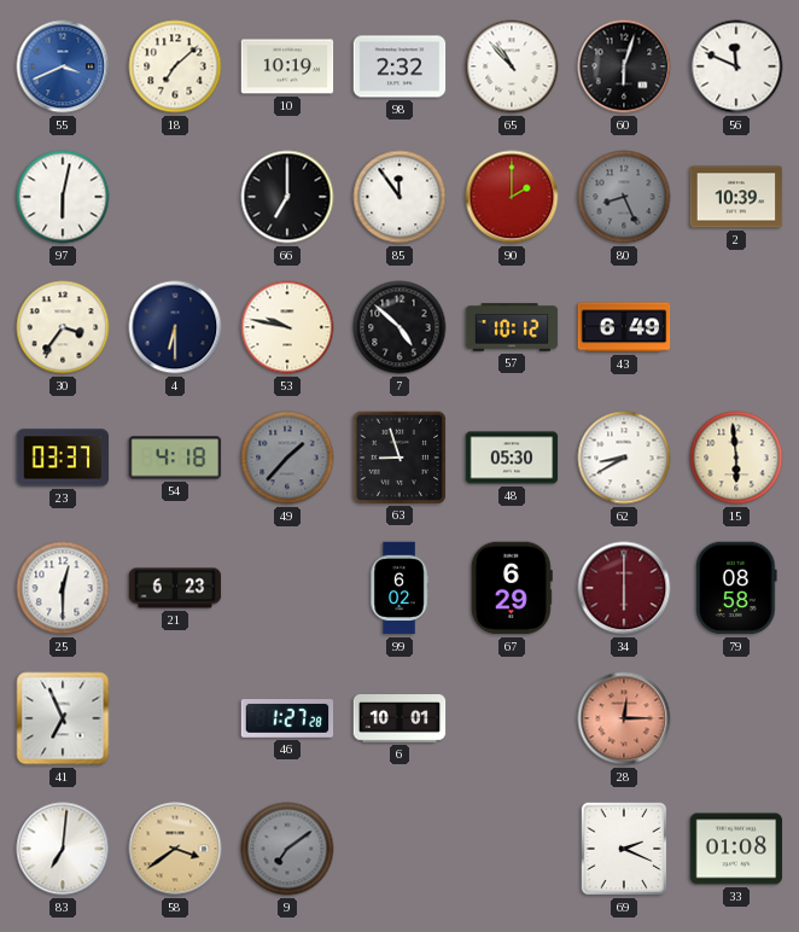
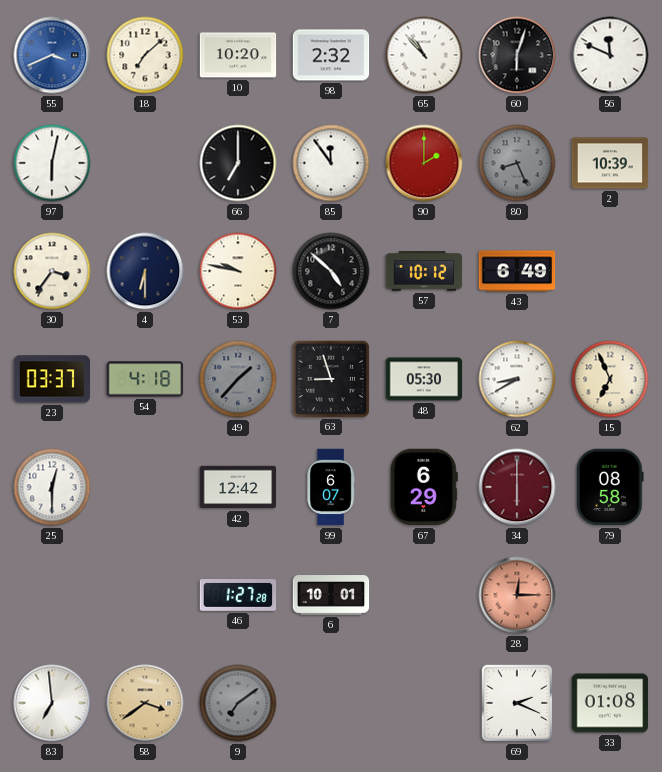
10: 10:19 -> 10:20 (238, 55)
15: 5:59 -> 6:56 (610, 379)
21: 6:23 -> none (175, 588)
42: none -> 12:42 (238, 487)
99: 6:02 -> 6:07 (331, 487)
41: 6:56 -> none (63, 718)
83: 7:01 -> 6:59 (52, 703)
